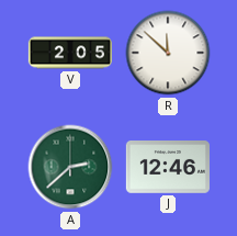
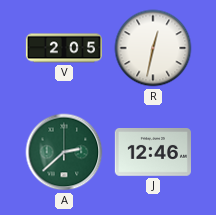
R: 11:52 -> 12:32 (153, 48)
